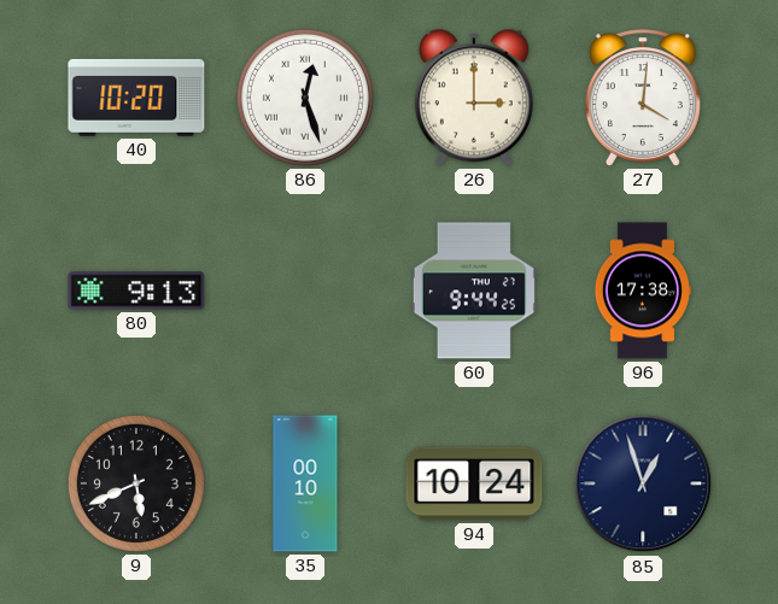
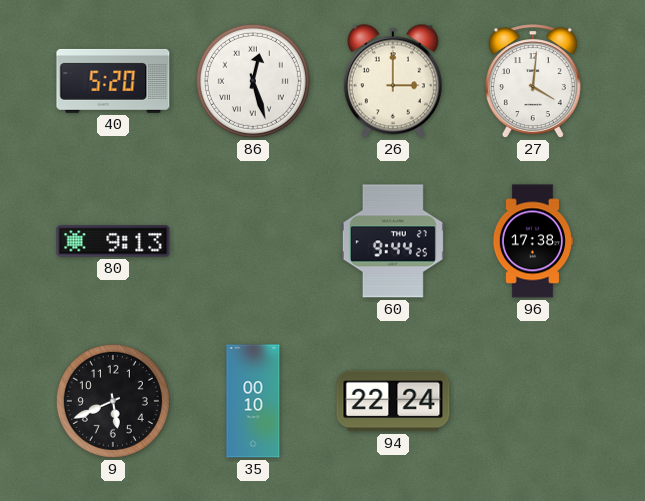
40: 10:20 -> 5:20 (113, 81)
94: 10:24 -> 22:24 (393, 401)
85: 12:57 -> none (643, 483)
